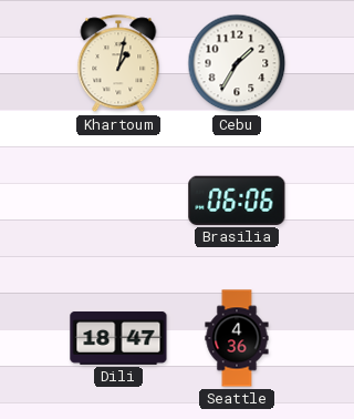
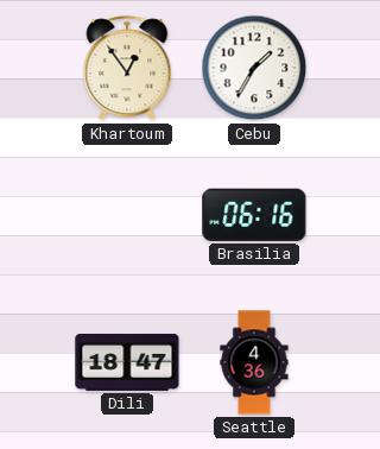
Khartoum: 1:02 -> 12:54 (127, 69)
Brasilia: 06:06 -> 06:16 (254, 215)
